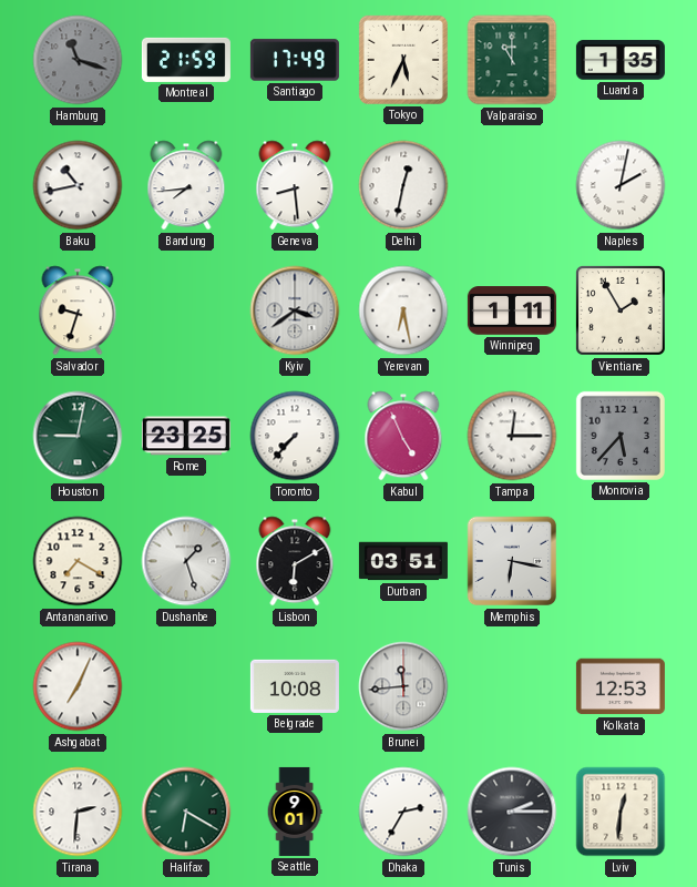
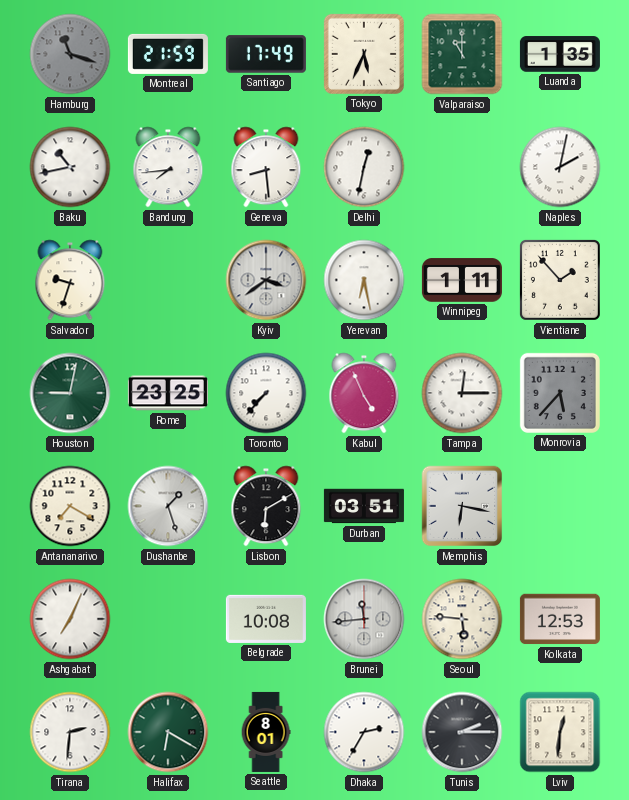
Vientiane: 1:55 -> 1:53 (560, 280)
Seoul: none -> 5:46 (462, 619)
Seattle: 9:01 -> 8:01 (266, 732)
